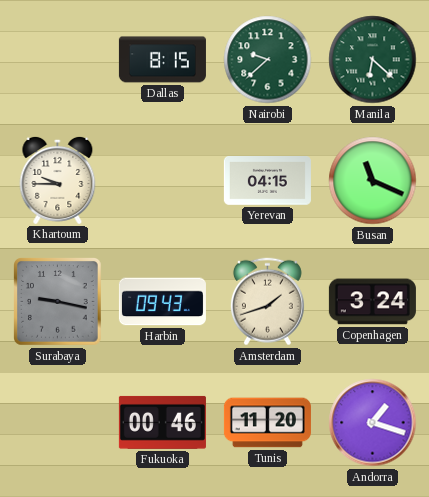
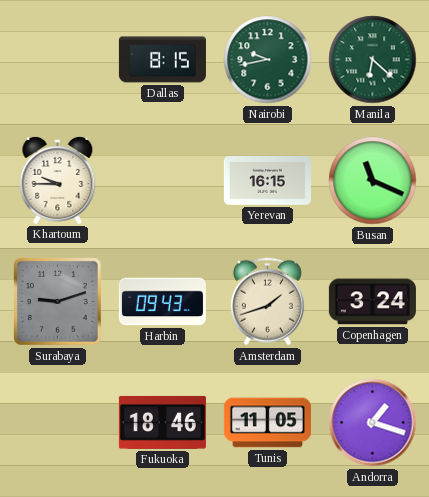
Nairobi: 9:38 -> 9:43 (268, 60)
Yerevan: 04:15 -> 16:15 (267, 181)
Surabaya: 9:17 -> 9:12 (58, 302)
Fukuoka: 00:46 -> 18:46 (162, 422)
Tunis: 11:20 -> 11:05 (267, 423)
